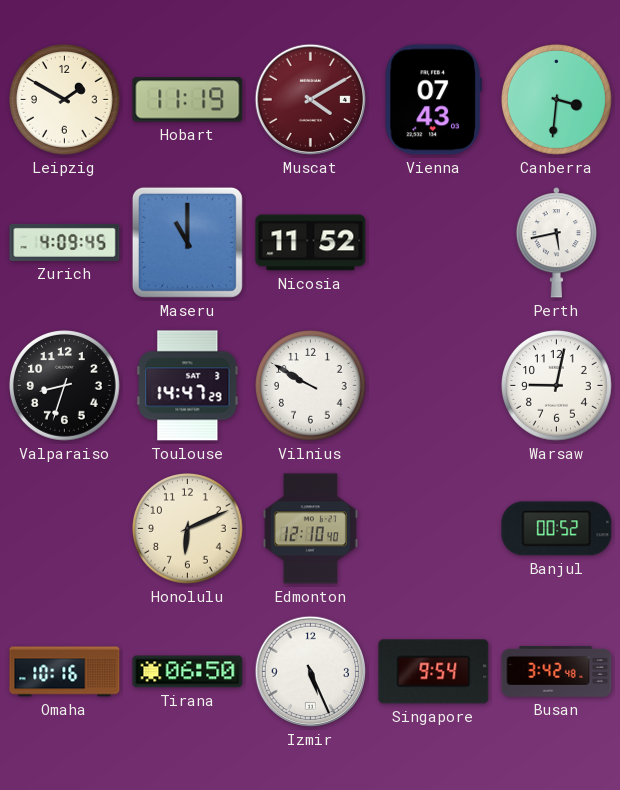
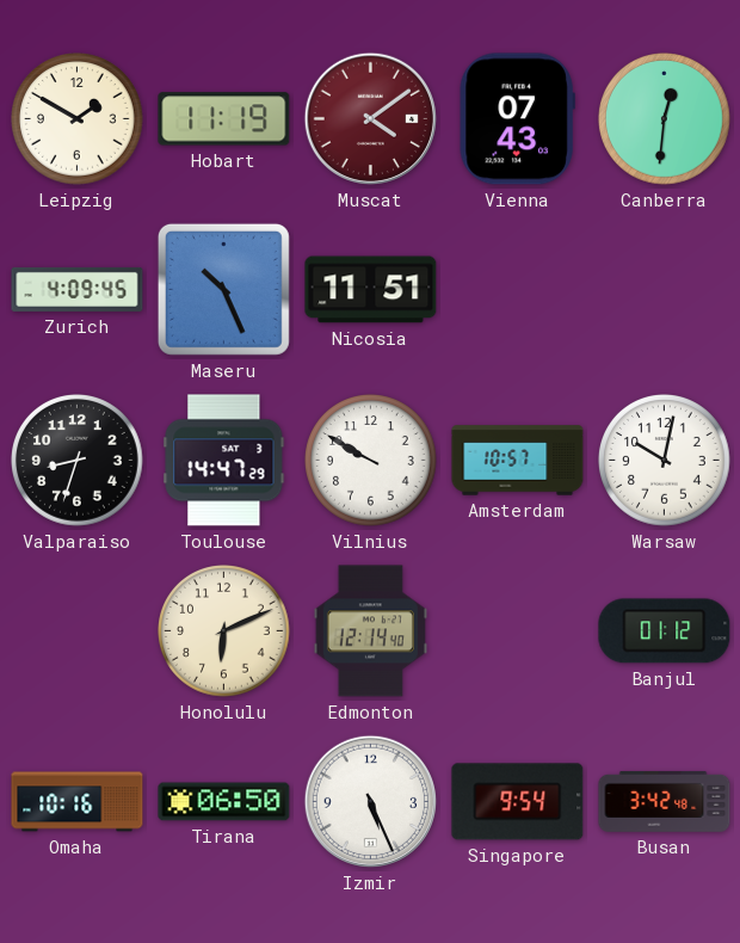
Muscat: 4:10 -> 4:09 (370, 118)
Canberra: 3:31 -> 12:31 (665, 119)
Maseru: 11:00 -> 10:26 (223, 289)
Nicosia: 11:52 -> 11:51 (371, 290)
Perth: 5:43 -> none (556, 243)
Amsterdam: none -> 10:57 (518, 461)
Warsaw: 9:02 -> 10:02 (665, 461)
Edmonton: 12:10 -> 12:14 (370, 631)
Banjul: 00:52 -> 01:12 (665, 631)
